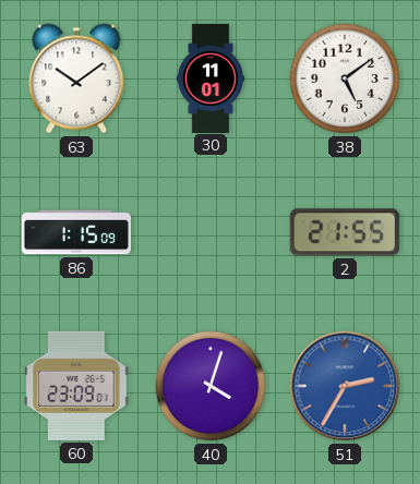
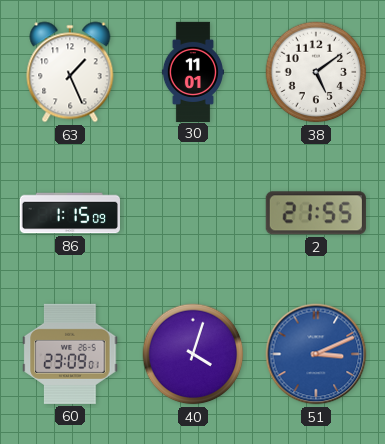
63: 10:09 -> 1:26 (70, 72)
51: 2:35 -> 3:11 (316, 354)
